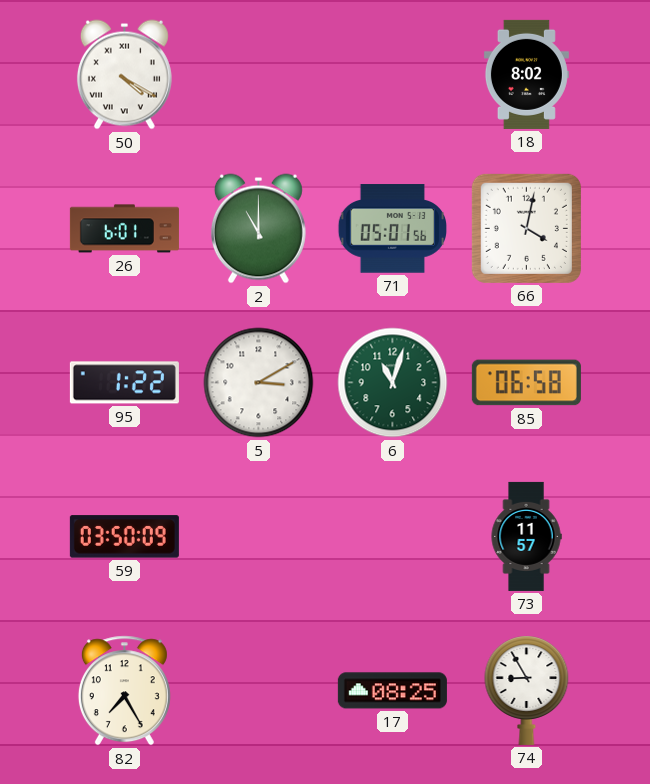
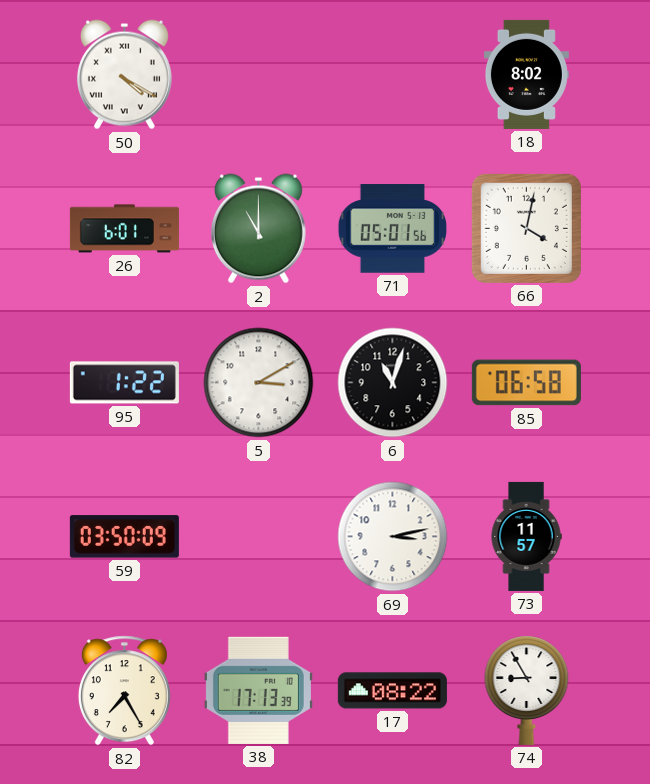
6 dial: green -> black (393, 383)
69: none -> 3:13 (393, 537)
38: none -> 17:13 (258, 690)
17: 08:25 -> 08:22 (392, 691)
